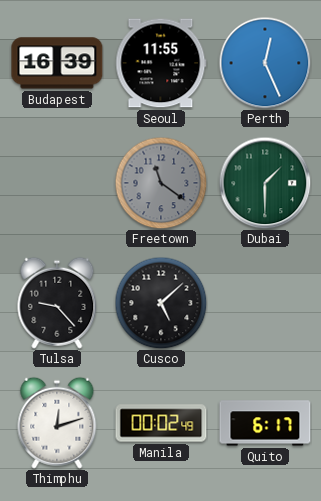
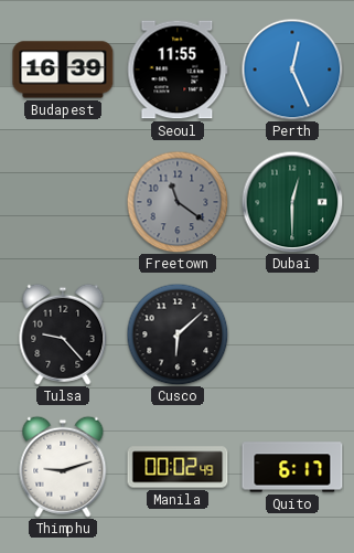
Dubai: 1:30 -> 12:30 (292, 202)
Cusco: 5:08 -> 6:08 (178, 334)
Thimphu: 12:12 -> 9:12 (63, 467)
